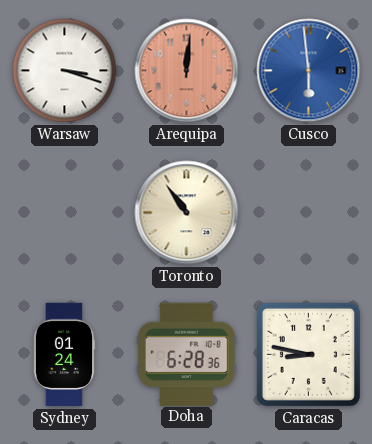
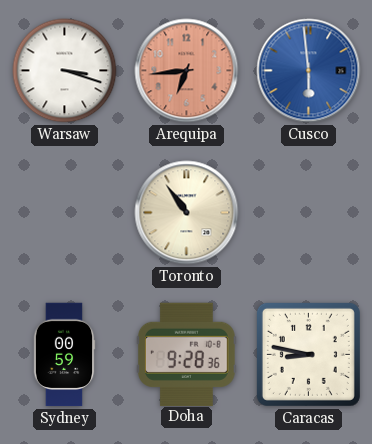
Arequipa: 12:01 -> 6:44 (187, 71)
Sydney: 01:24 -> 00:59 (64, 355)
Doha: 6:28 -> 9:28 (186, 354)
